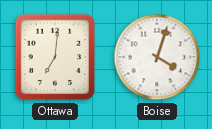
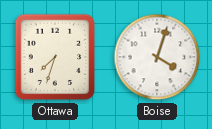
Ottawa: 7:01 -> 7:33 (55, 57)
